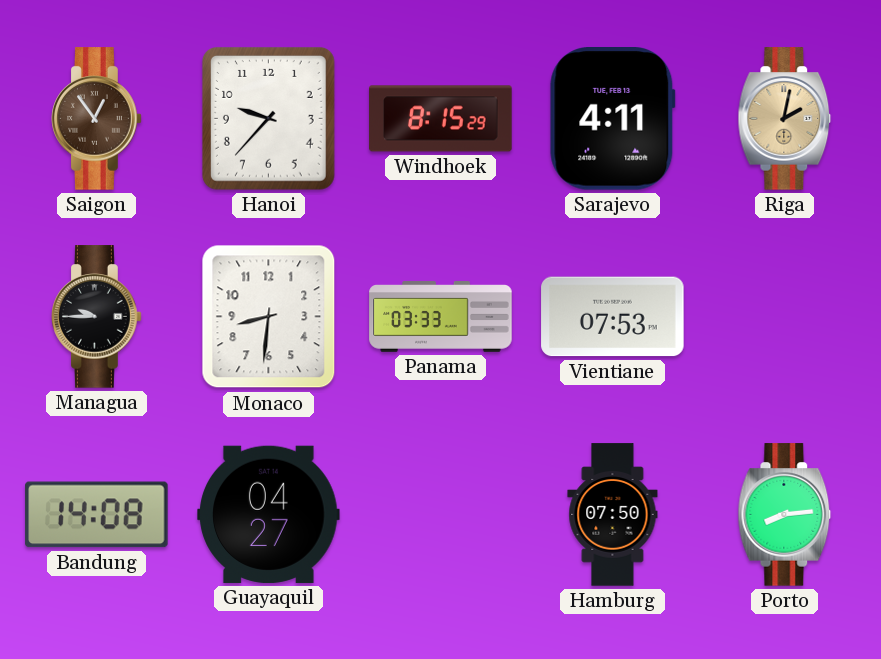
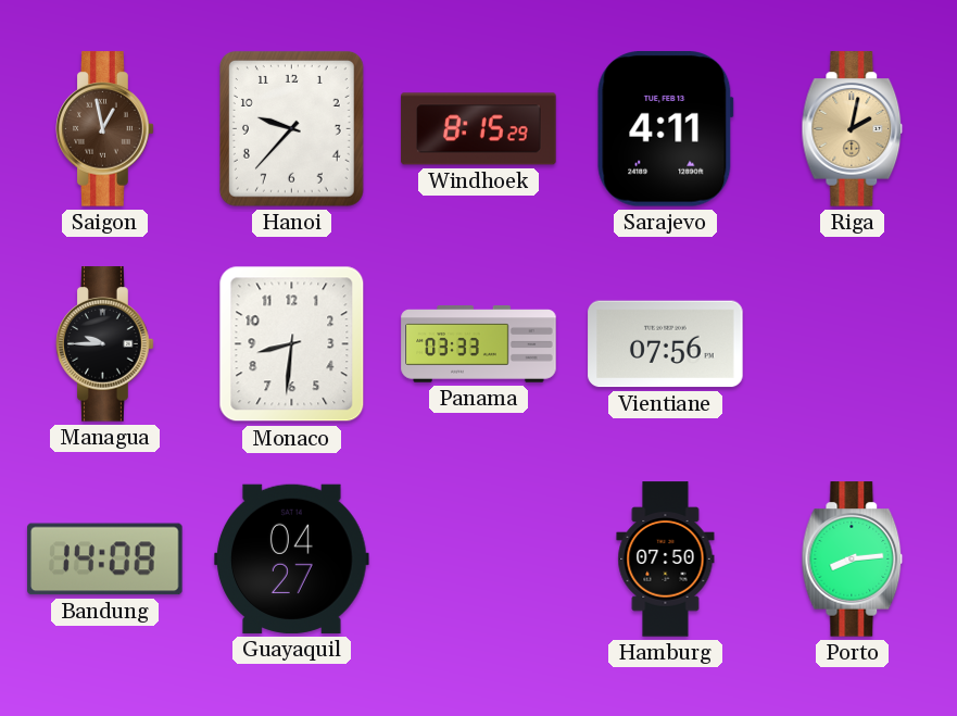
Saigon: 12:54 -> 12:58 (105, 129)
Vientiane: 07:53 -> 07:56 (666, 344)
